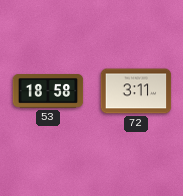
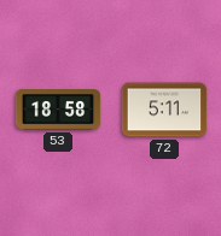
72: 3:11 -> 5:11 (164, 110)
